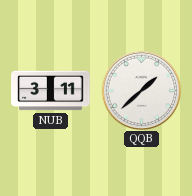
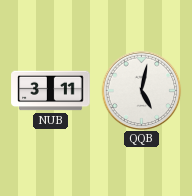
QQB: 1:38 -> 5:02 (141, 90)
